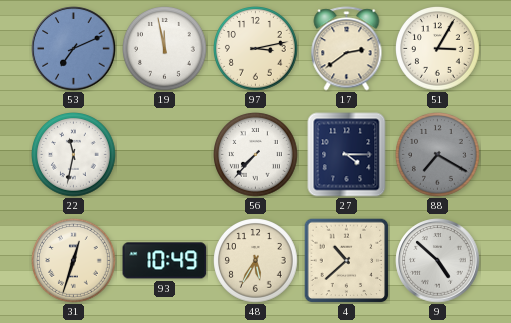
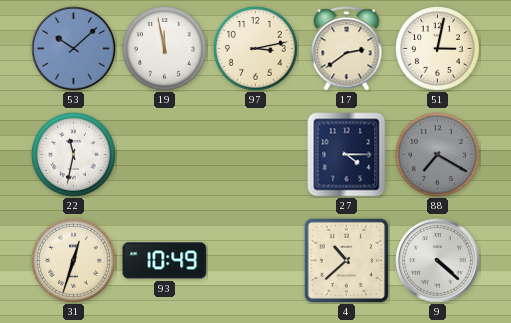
53: 7:11 -> 10:08 (74, 49)
51: 3:05 -> 3:02 (438, 49)
56: 7:37 -> none (256, 155)
48: 5:35 -> none (256, 261)
9: 4:52 -> 4:22 (438, 261)
